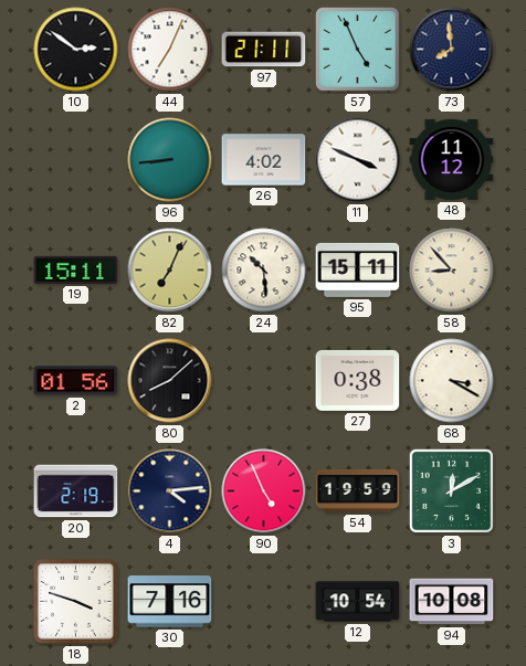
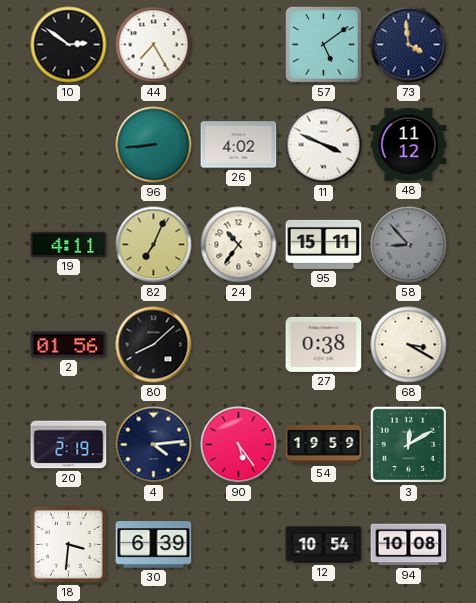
44: 7:04 -> 7:25 (154, 45)
97: 21:11 -> none (264, 50)
57: 4:56 -> 5:09 (324, 45)
73: 7:59 -> 3:59 (409, 45)
19: 15:11 -> 4:11 (69, 244)
24: 10:29 -> 10:36 (239, 245)
58 dial: cream -> grey (409, 245)
90: 4:56 -> 5:24 (239, 445)
18: 3:48 -> 3:31 (69, 545)
30: 7:16 -> 6:39 (154, 545)
